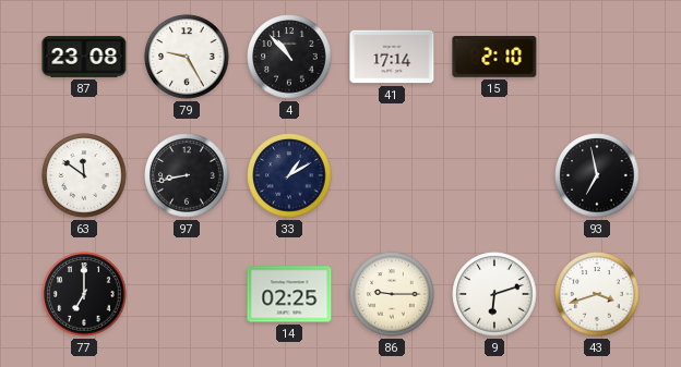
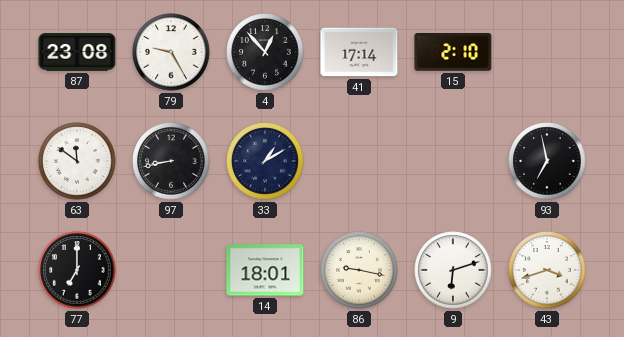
4: 10:53 -> 12:53 (265, 52)
14: 02:25 -> 18:01 (265, 270)
86: 9:15 -> 9:17 (359, 270)
